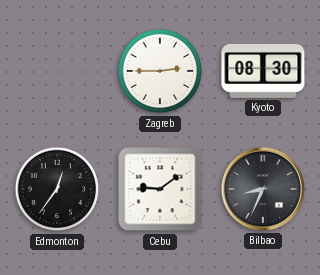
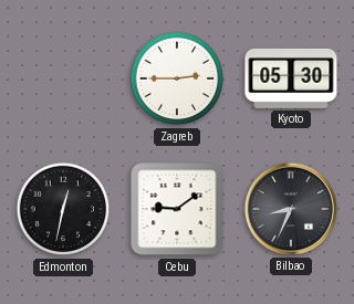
Kyoto: 08:30 -> 05:30 (291, 78)
Edmonton: 12:36 -> 12:32 (63, 209)
